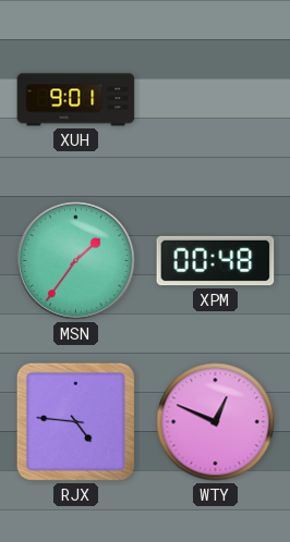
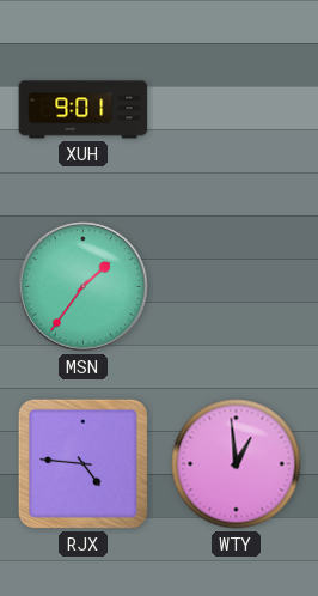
XPM: 00:48 -> none (216, 261)
WTY: 12:49 -> 12:59 (237, 464)
